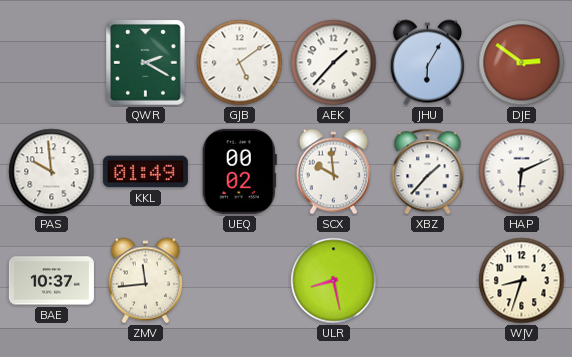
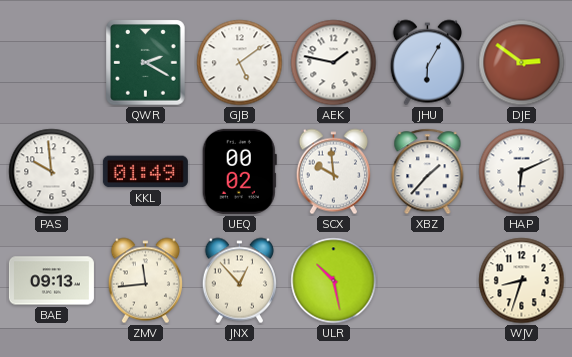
AEK: 1:37 -> 1:47 (334, 63)
BAE: 10:37 -> 09:13 (51, 281)
JNX: none -> 12:53 (239, 281)
ULR: 8:28 -> 10:28 (334, 281)
